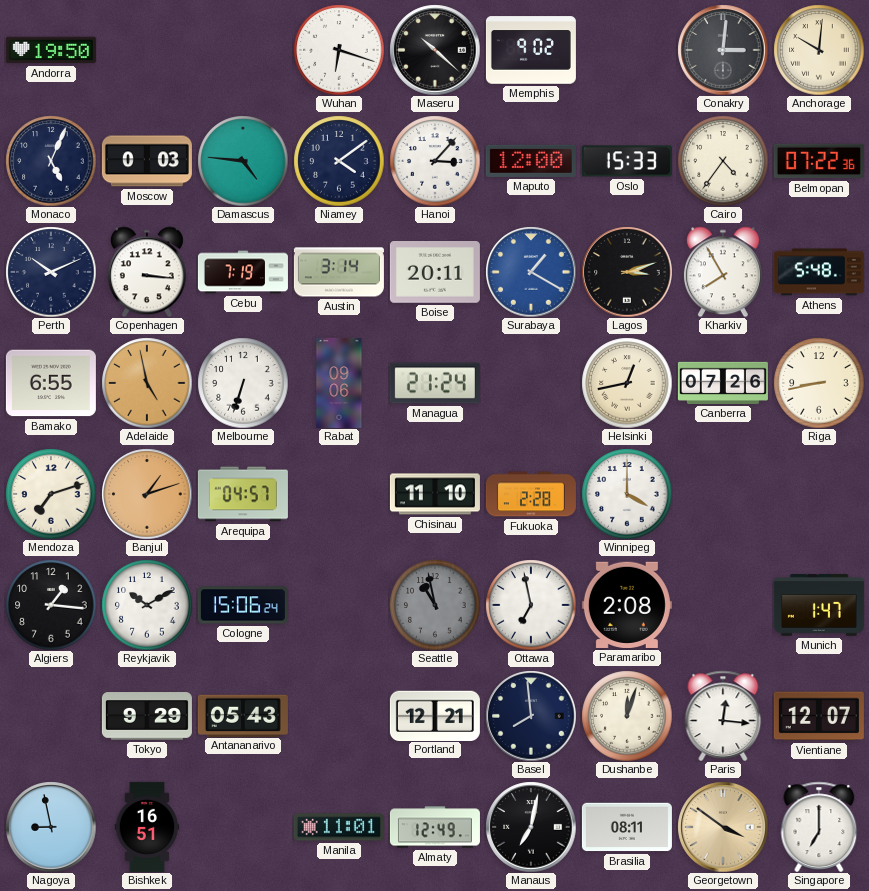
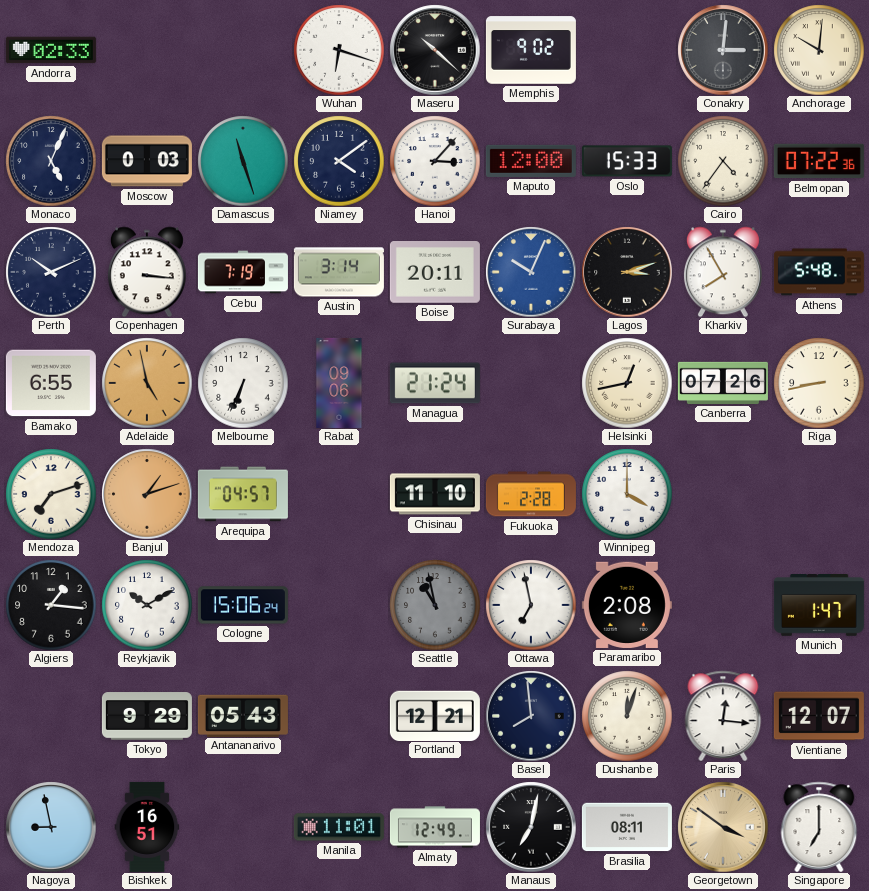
Andorra: 19:50 -> 02:33 (51, 50)
Damascus: 4:46 -> 11:27 (243, 161)
Surabaya: 1:20 -> 10:04 (531, 272)
Melbourne: 6:33 -> 6:34 (243, 383)
